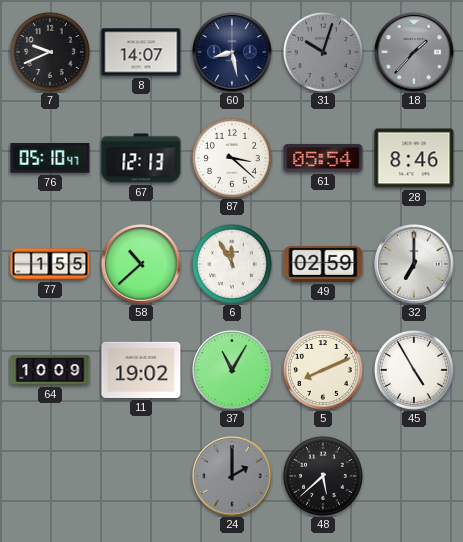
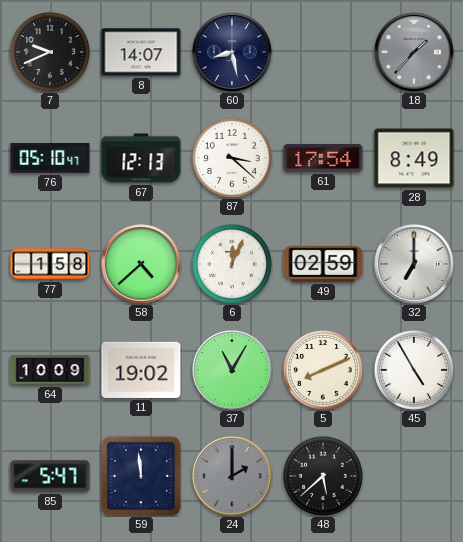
31: 10:03 -> none (323, 52)
61: 05:54 -> 17:54 (323, 158)
28: 8:46 -> 8:49 (414, 158)
77: 1:55 -> 1:58 (50, 264)
58: 10:38 -> 4:38 (141, 264)
6: 11:55 -> 12:04 (232, 264)
85: none -> 5:47 (50, 476)
59: none -> 11:59 (140, 475)
